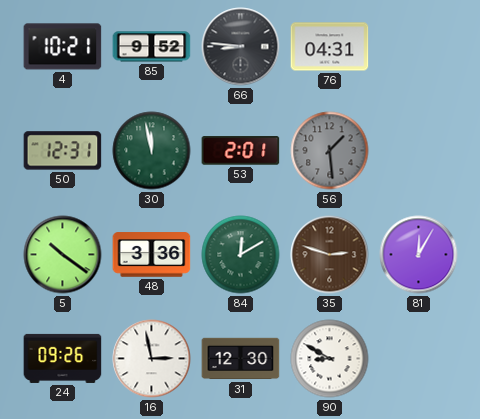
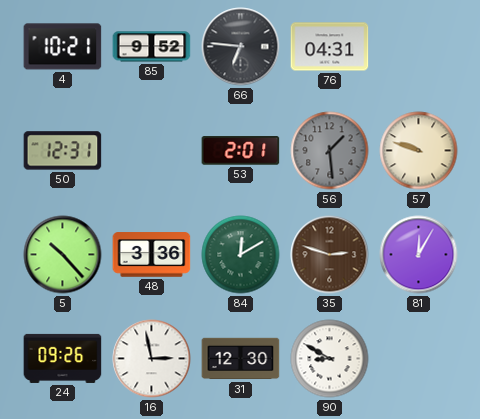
66: 8:46 -> 6:46 (241, 47)
30: 11:58 -> none (152, 151)
57: none -> 9:48 (419, 151)
5: 10:21 -> 10:23 (63, 255)
